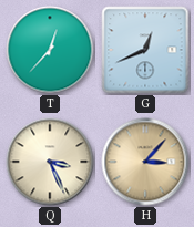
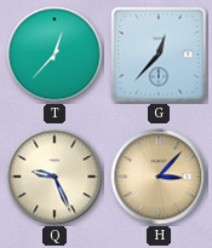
G: 12:41 -> 12:37 (159, 54)
Q: 3:26 -> 9:26 (55, 177)
